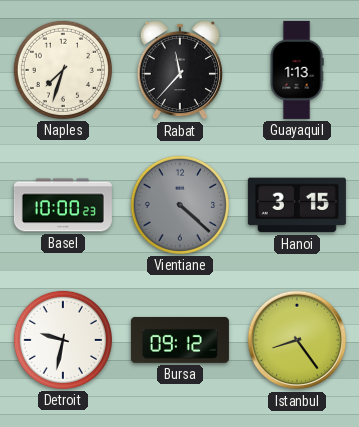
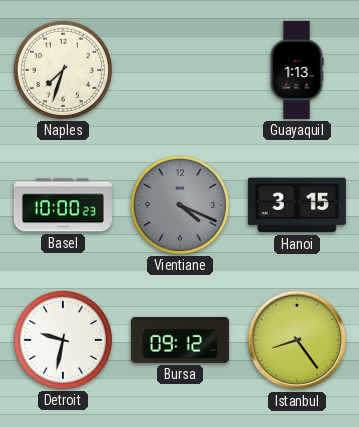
Rabat: 11:37 -> none (180, 70)
Vientiane: 4:22 -> 4:19 (180, 205)
